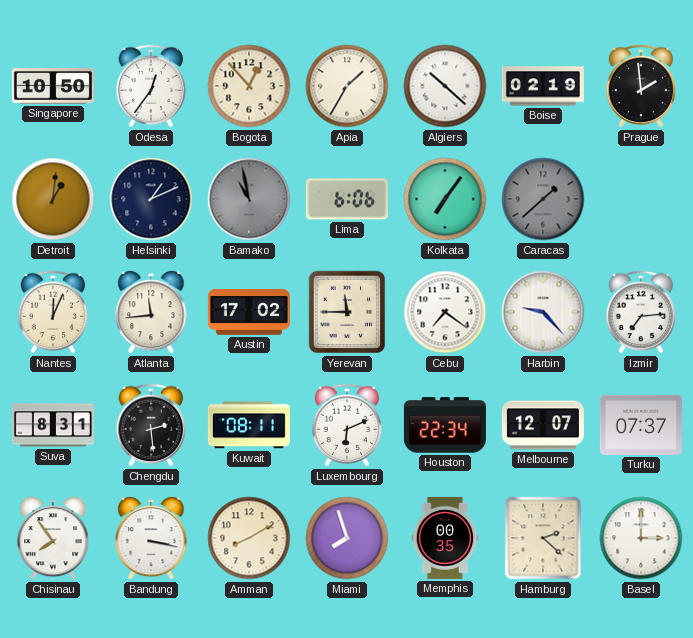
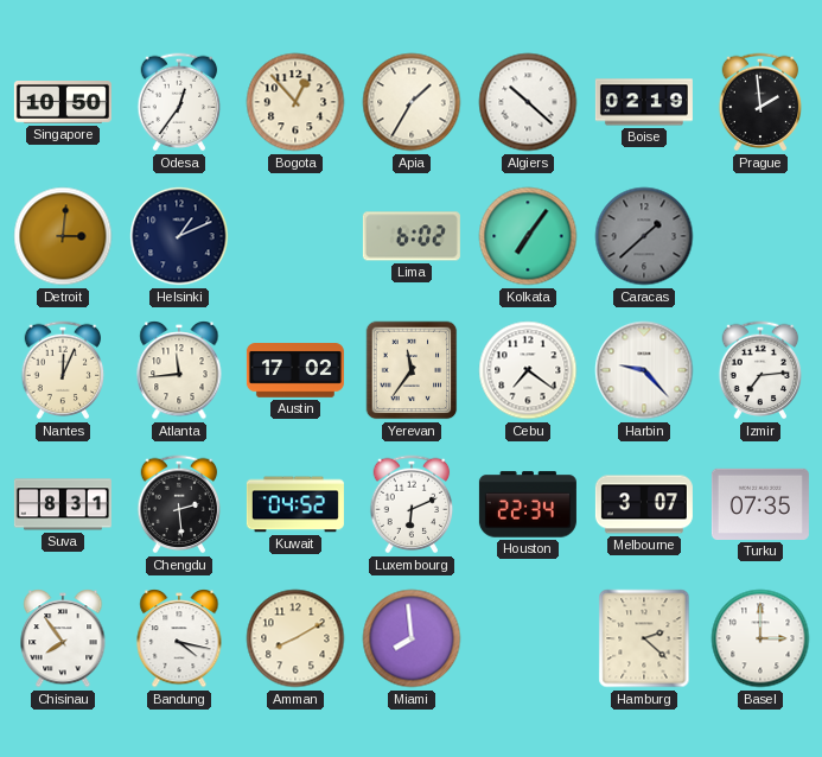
Detroit: 1:01 -> 3:01 (63, 236)
Bamako: 10:58 -> none (249, 199)
Lima: 6:06 -> 6:02 (412, 236)
Yerevan: 11:45 -> 11:36 (412, 370)
Kuwait: 08:11 -> 04:52 (295, 504)
Melbourne: 12:07 -> 3:07 (644, 504)
Turku: 07:37 -> 07:35 (760, 504)
Bandung: 3:17 -> 4:17 (179, 640)
Miami: 7:57 -> 7:59 (412, 638)
Memphis: 00:35 -> none (445, 538)
